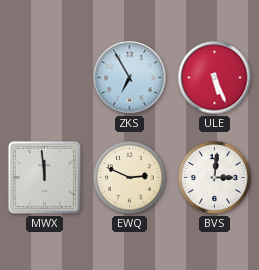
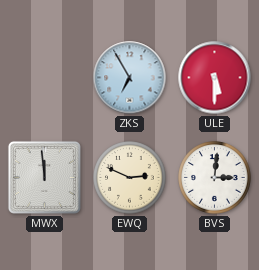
ULE: 5:26 -> 5:30 (215, 78)
